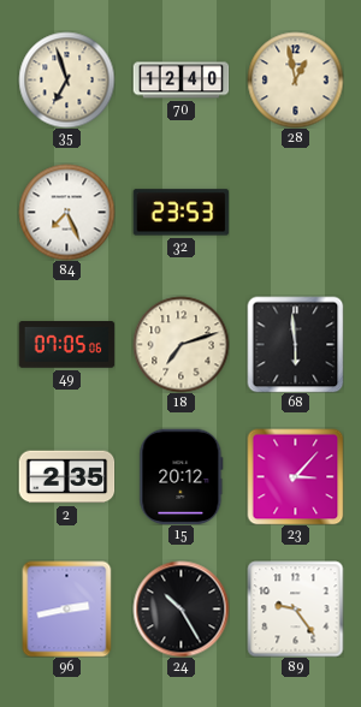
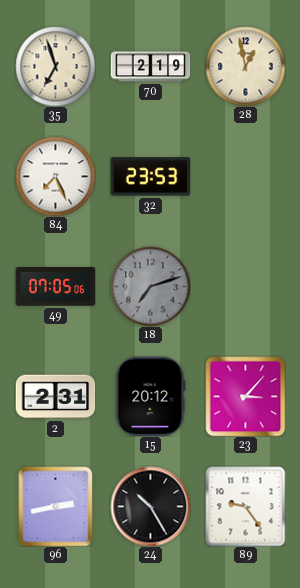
70: 12:40 -> 2:19 (150, 67)
18 dial: cream -> grey (150, 286)
68: 5:59 -> none (295, 344)
2: 2:35 -> 2:31 (55, 397)
